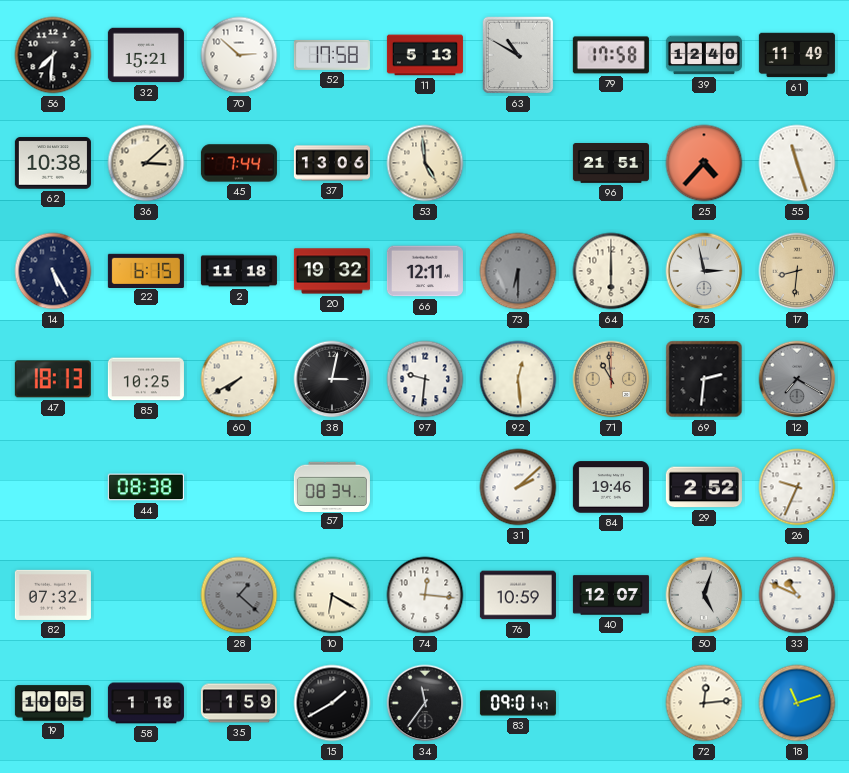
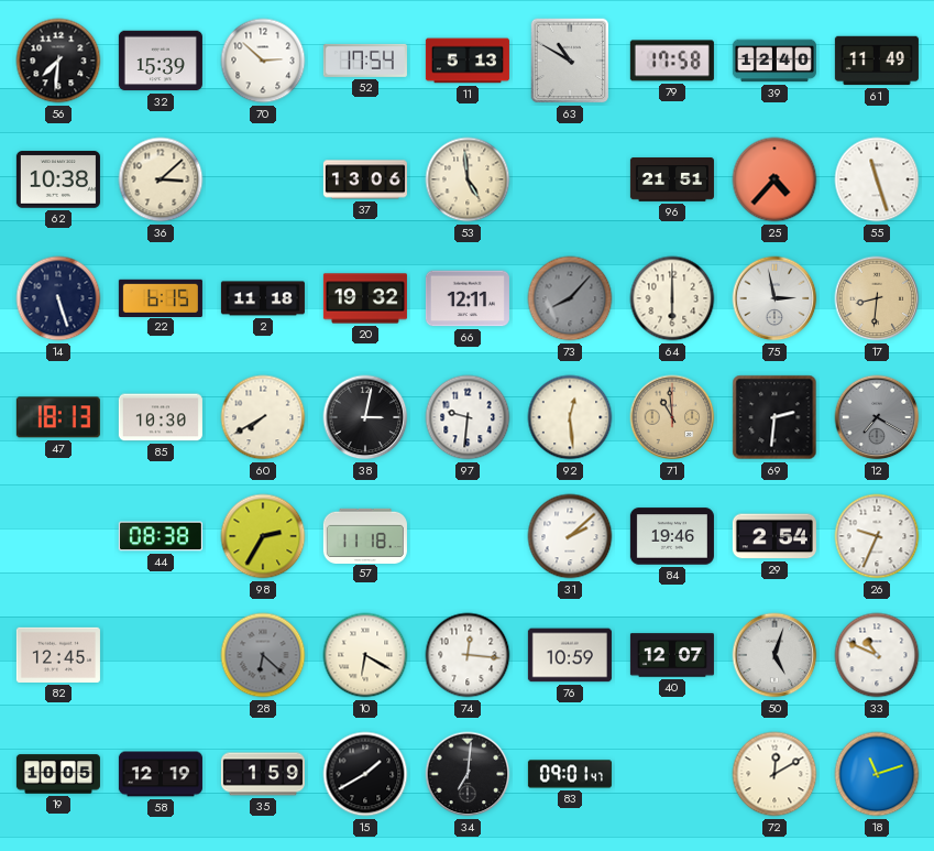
32: 15:21 -> 15:39 (161, 61)
52: 17:58 -> 17:54 (365, 61)
45: 7:44 -> none (239, 163)
14: 5:25 -> 5:27 (58, 298)
73: 6:30 -> 8:07 (570, 298)
85: 10:25 -> 10:30 (161, 417)
98: none -> 2:35 (263, 536)
57: 08:34 -> 11:18 (365, 535)
29: 2:52 -> 2:54 (774, 536)
82: 07:32 -> 12:45 (58, 655)
28: 1:22 -> 6:22 (263, 655)
58: 1:18 -> 12:19 (161, 774)
34: 11:36 -> 7:01 (468, 774)
72: 12:14 -> 12:10 (774, 774)
